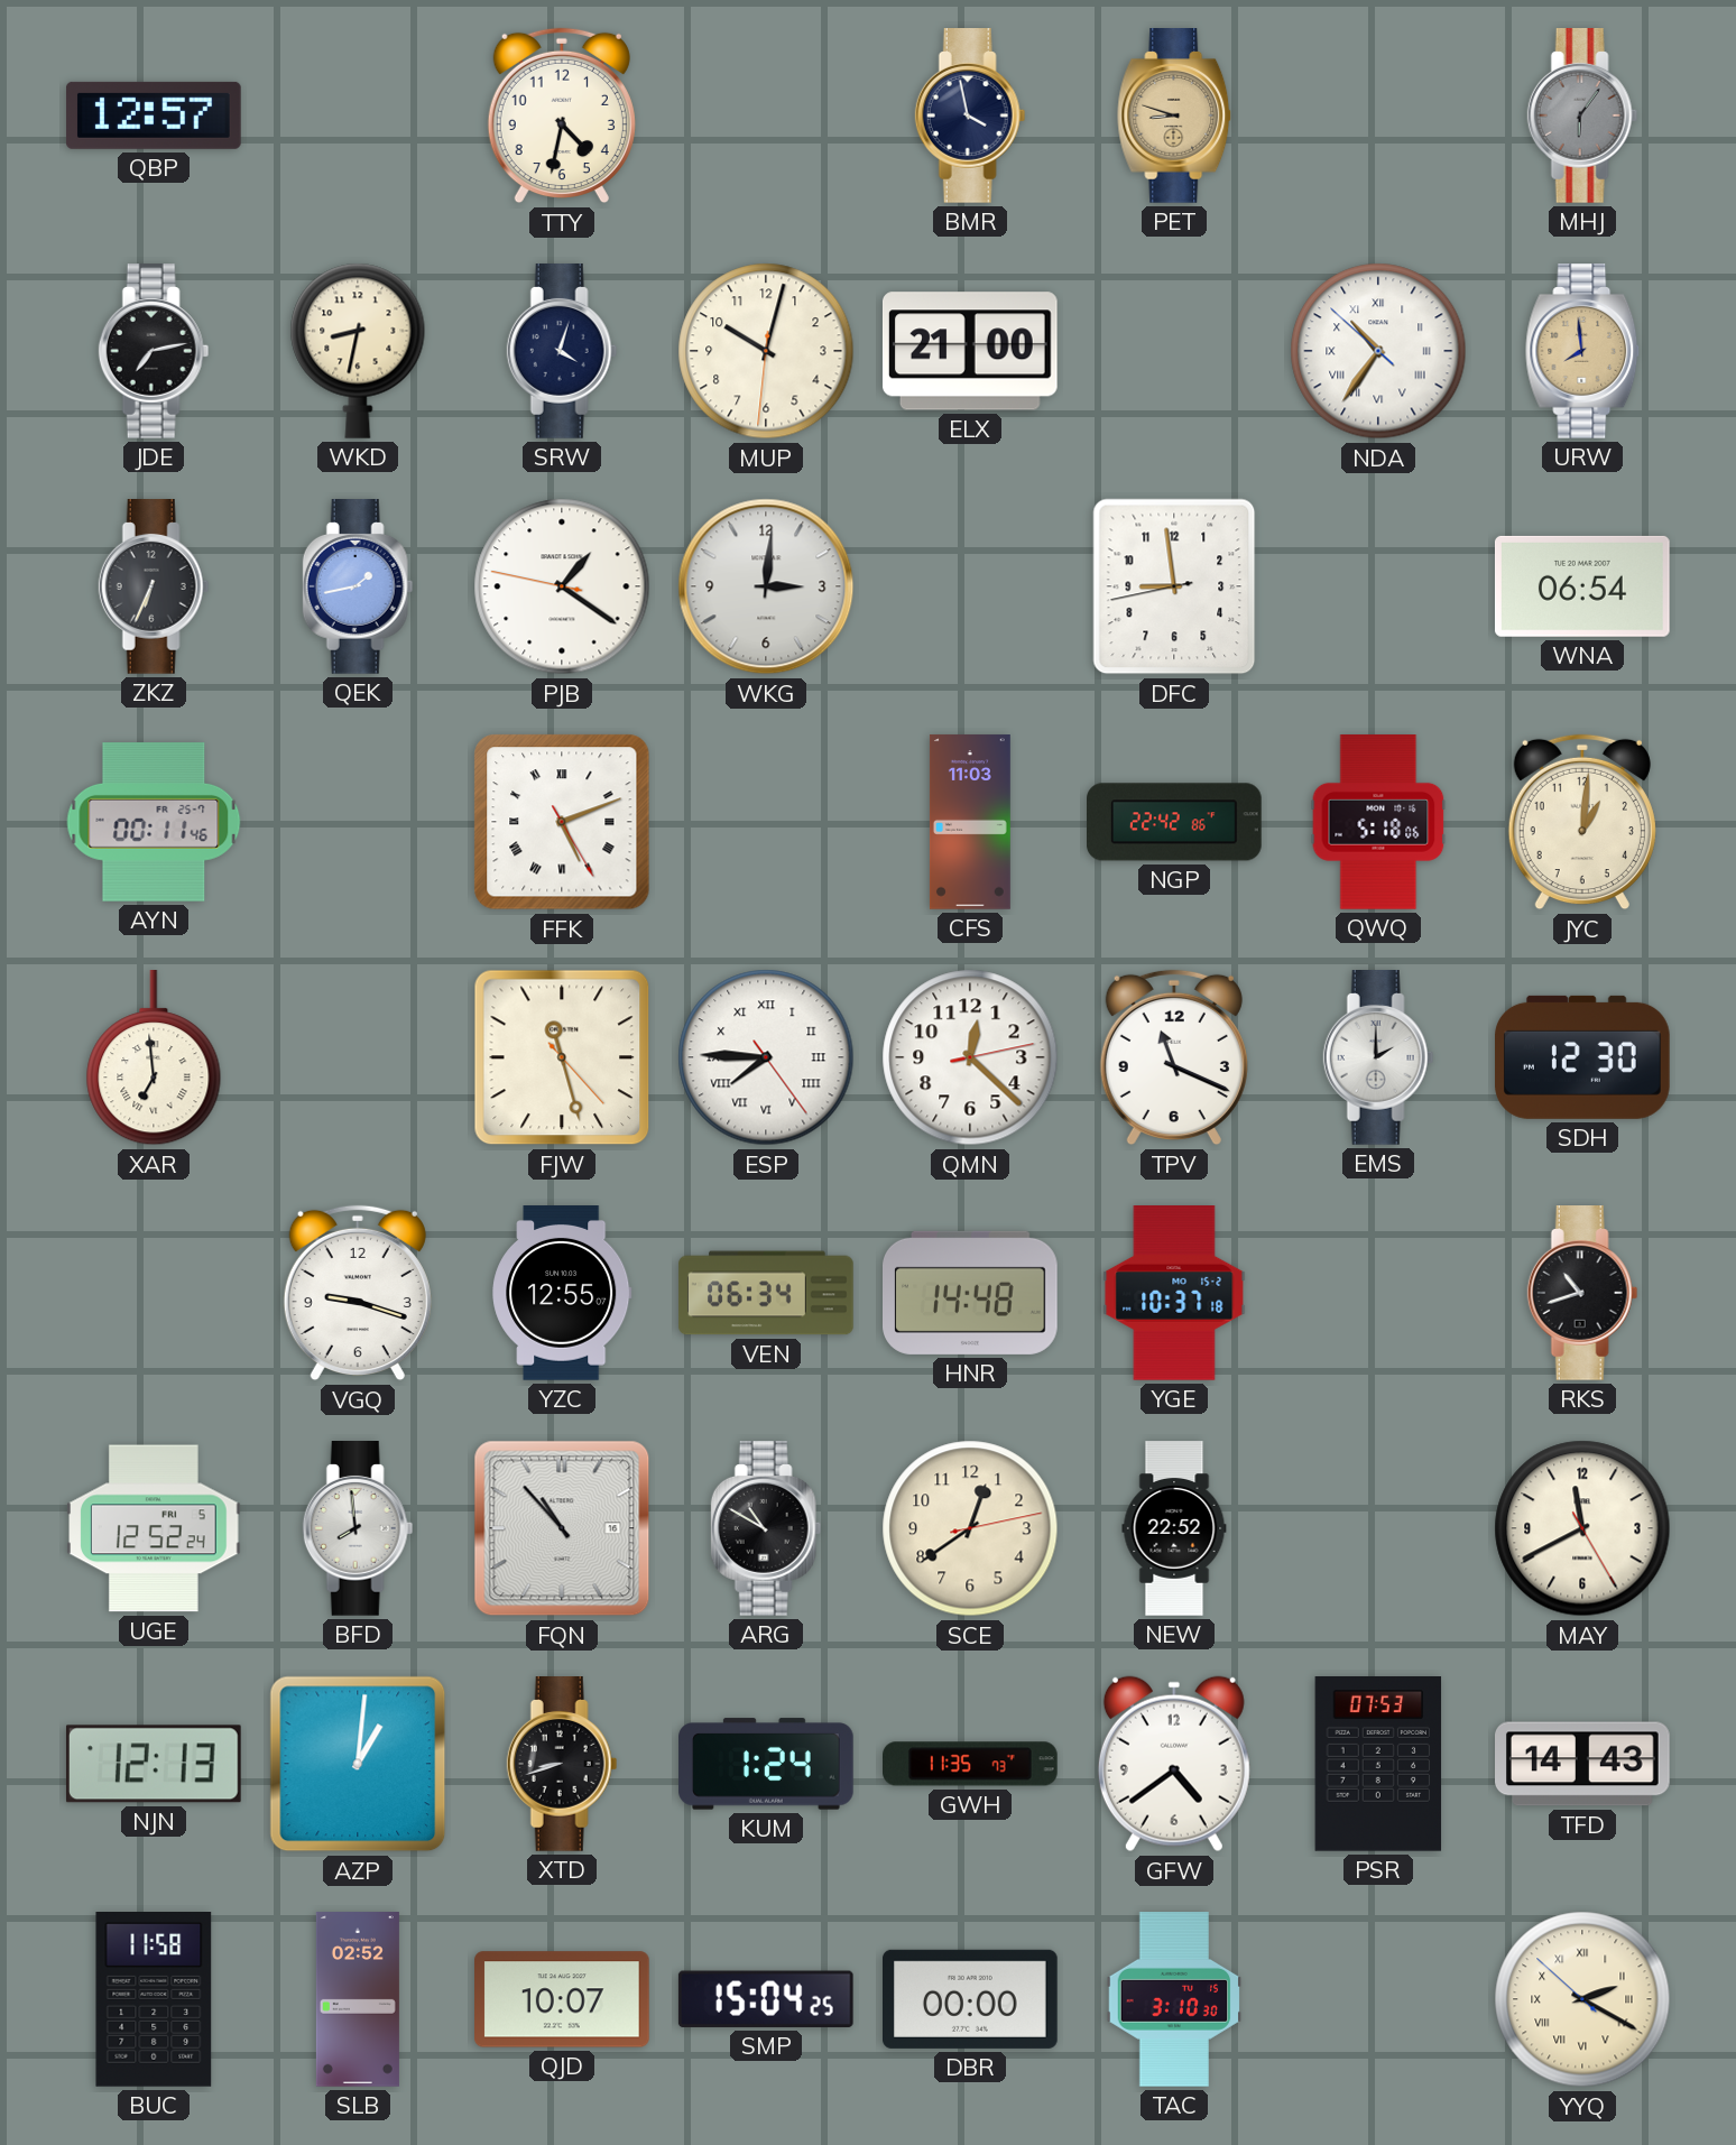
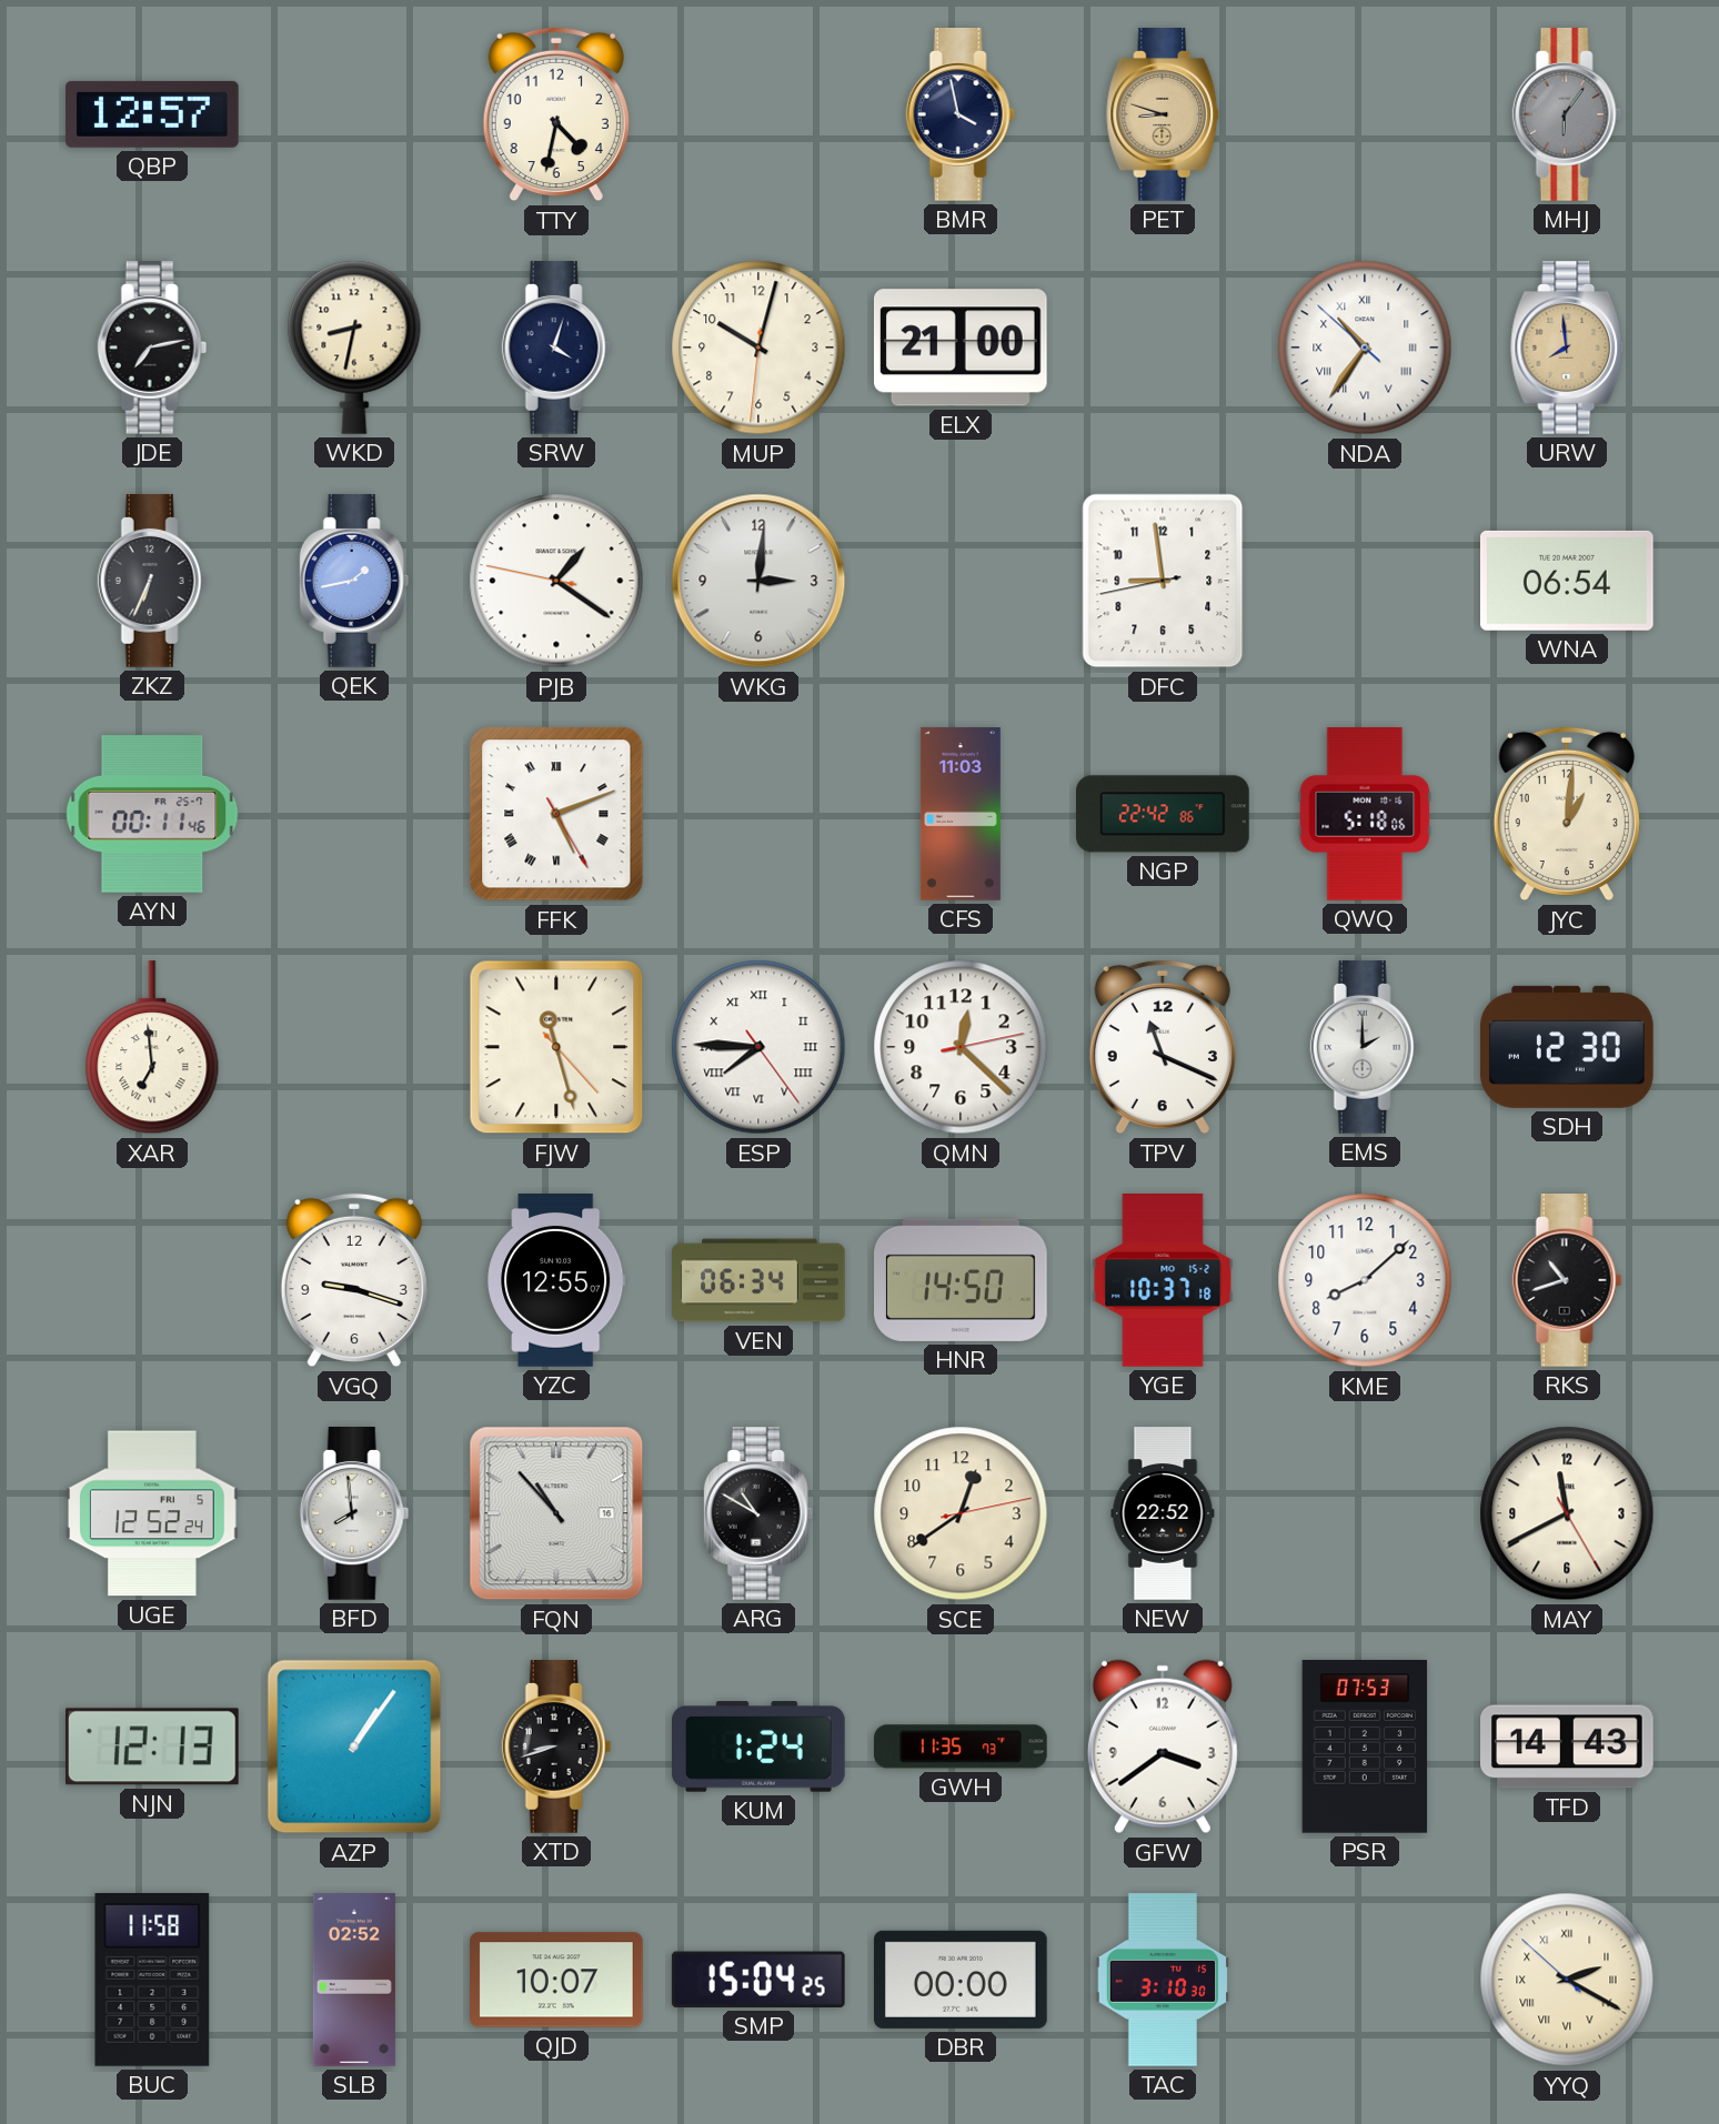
HNR: 14:48 -> 14:50 (961, 1280)
KME: none -> 8:08 (1365, 1280)
AZP: 1:01 -> 1:06 (354, 1746)
GFW: 4:39 -> 3:39 (1163, 1746)
